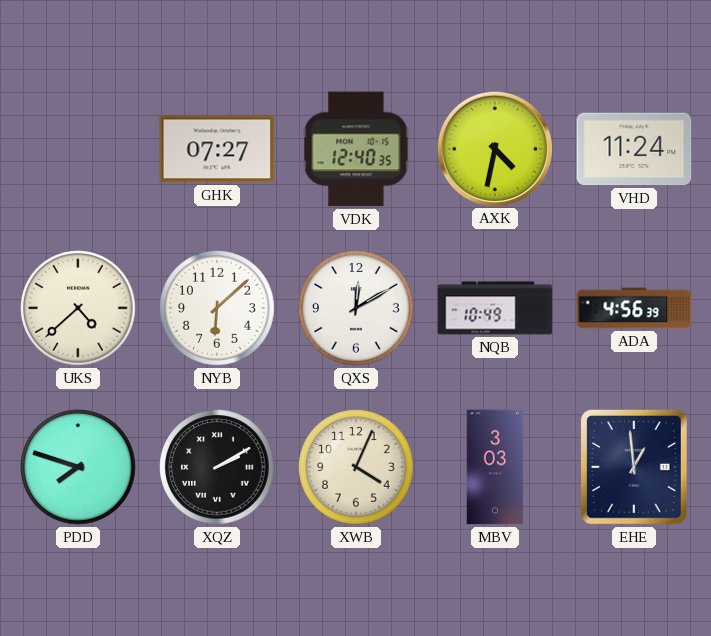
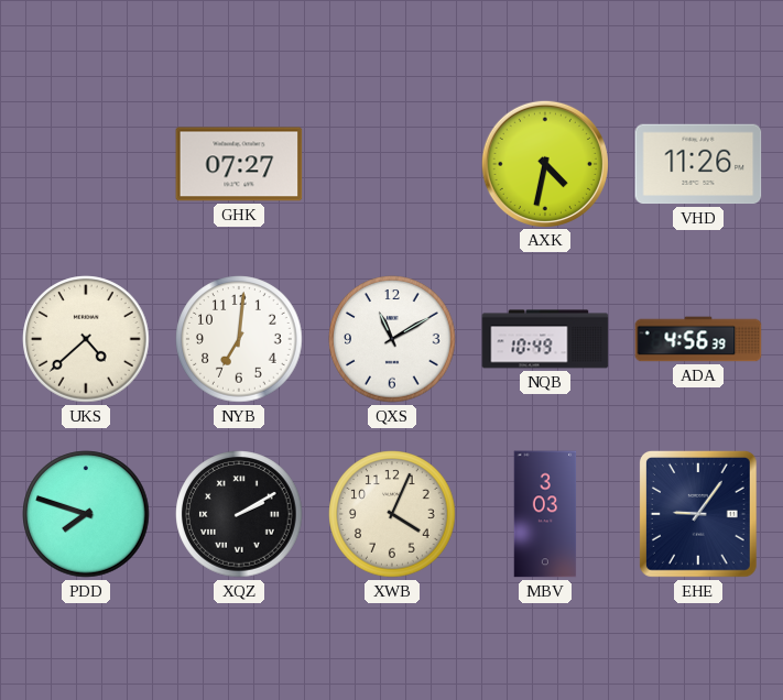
VDK: 12:40 -> none (356, 149)
VHD: 11:24 -> 11:26 (698, 164)
NYB: 6:08 -> 7:01 (239, 339)
QXS: 12:10 -> 11:10 (392, 339)
EHE: 12:59 -> 9:06 (698, 514)
